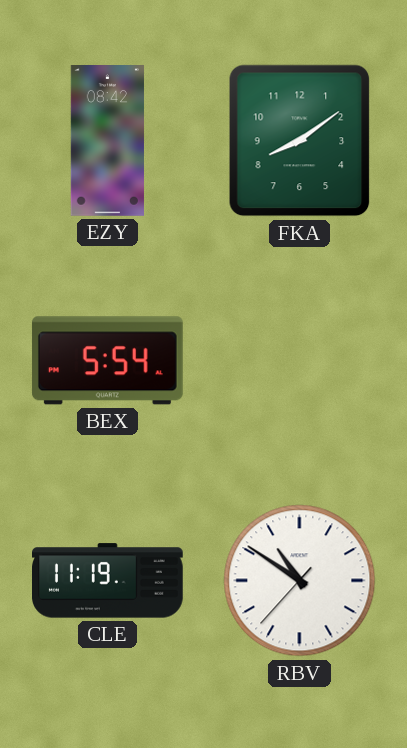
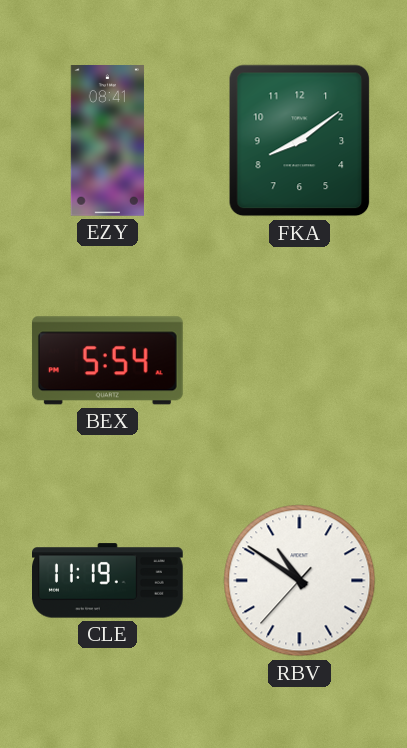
EZY: 08:42 -> 08:41 (107, 141)
